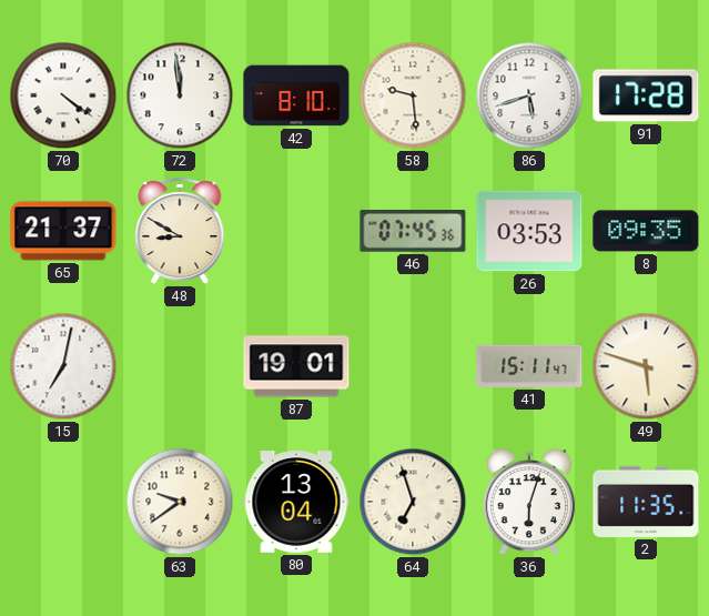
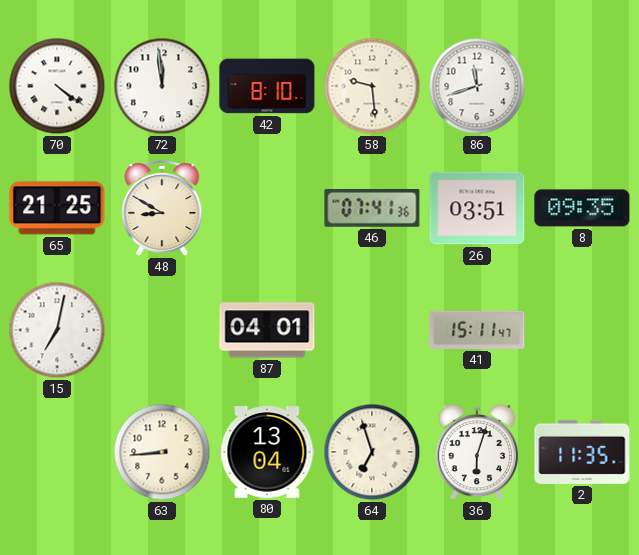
86: 5:42 -> 11:42 (477, 86)
91: 17:28 -> none (646, 95)
65: 21:37 -> 21:25 (57, 208)
46: 07:45 -> 07:41 (372, 208)
26: 03:53 -> 03:51 (477, 208)
87: 19:01 -> 04:01 (267, 330)
49: 5:48 -> none (646, 366)
63: 9:39 -> 8:44 (162, 452)
